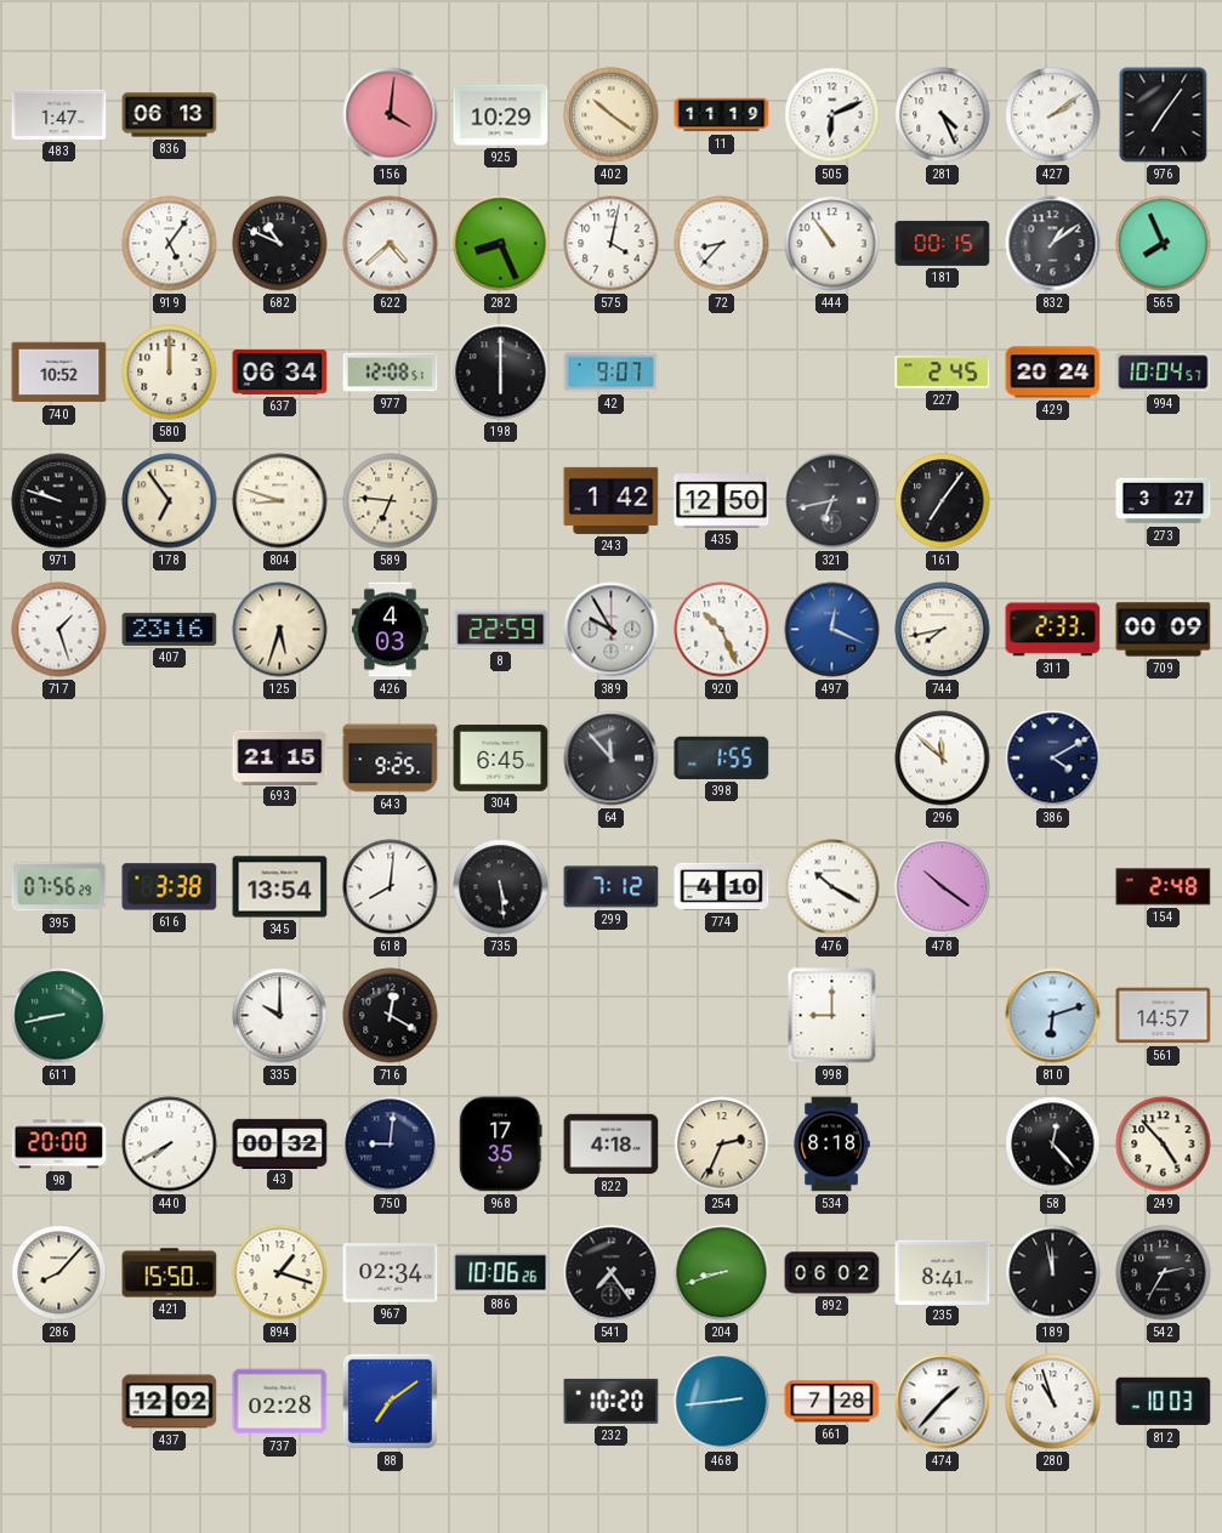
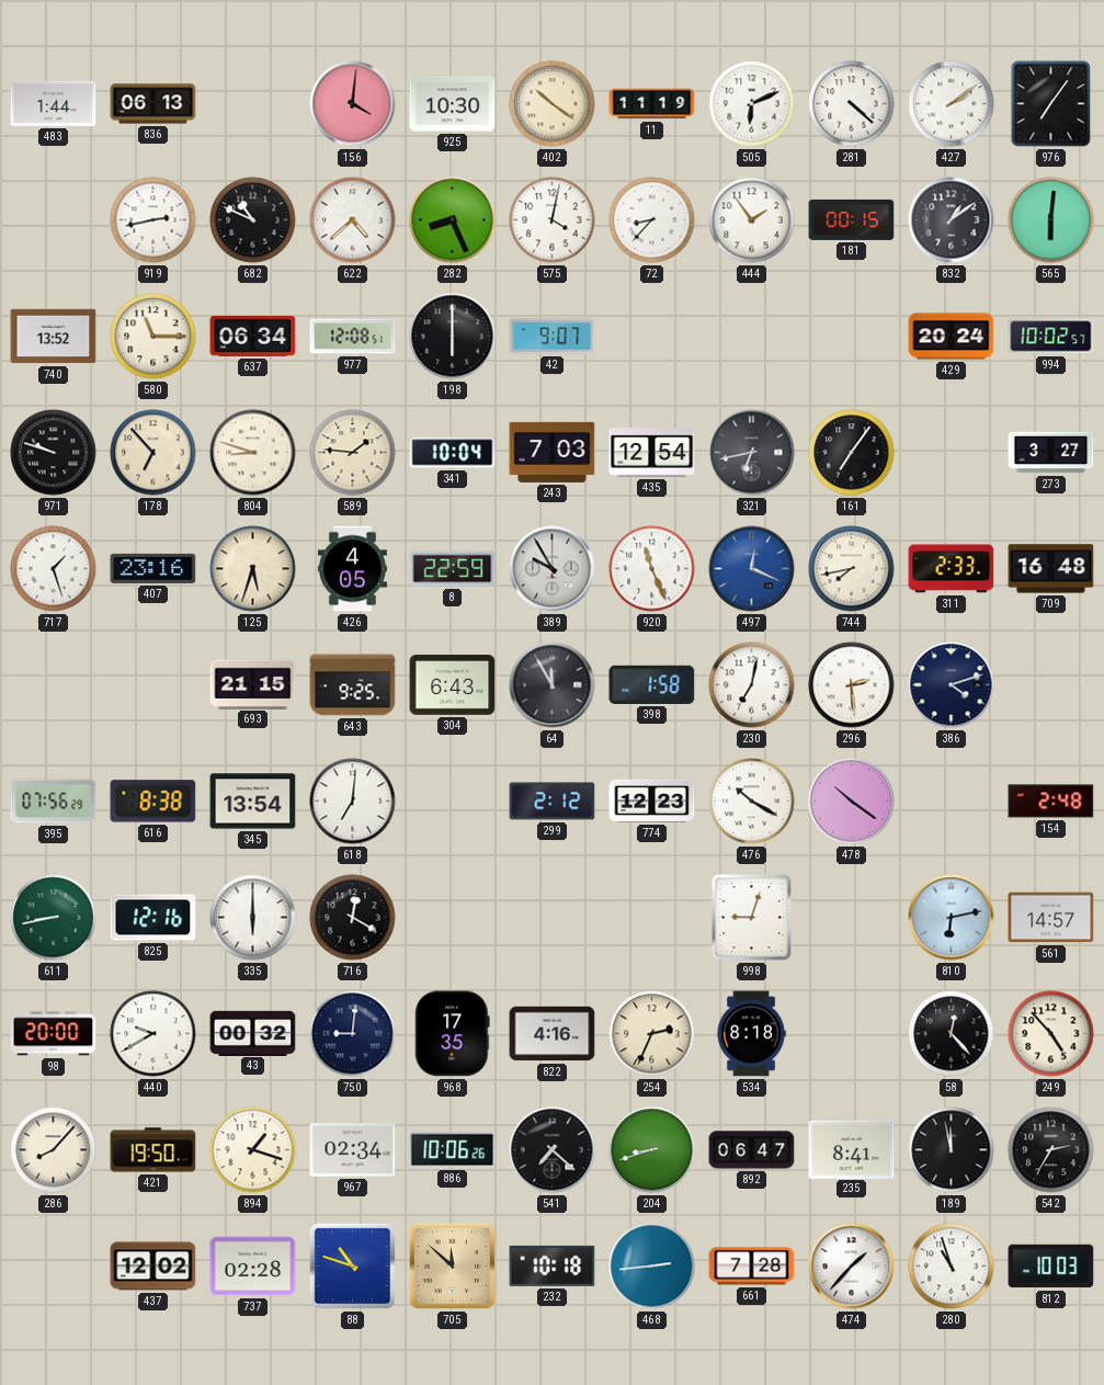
483: 1:47 -> 1:44 (54, 103)
925: 10:29 -> 10:30 (453, 104)
281: 4:26 -> 4:22 (852, 104)
919: 5:06 -> 2:43 (153, 220)
444: 10:54 -> 1:54 (752, 220)
565: 7:56 -> 6:01 (1051, 220)
740: 10:52 -> 13:52 (54, 337)
580: 12:00 -> 11:15 (153, 337)
227: 2:45 -> none (943, 373)
994: 10:04 -> 10:02 (1051, 337)
178: 6:54 -> 6:53 (153, 453)
589: 6:46 -> 1:46 (353, 453)
341: none -> 10:04 (453, 453)
243: 1:42 -> 7:03 (553, 452)
435: 12:50 -> 12:54 (652, 453)
426: 4:03 -> 4:05 (352, 569)
920: 10:26 -> 11:26 (652, 569)
709: 00:09 -> 16:48 (1051, 569)
304: 6:45 -> 6:43 (453, 685)
64: 11:53 -> 11:55 (553, 685)
398: 1:55 -> 1:58 (652, 684)
230: none -> 7:02 (752, 685)
296: 11:52 -> 2:29 (852, 685)
386: 4:10 -> 4:12 (952, 685)
616: 3:38 -> 8:38 (153, 802)
618: 8:01 -> 7:01 (353, 802)
735: 5:29 -> none (501, 887)
299: 7:12 -> 2:12 (553, 802)
774: 4:10 -> 12:23 (652, 801)
825: none -> 12:16 (153, 918)
335: 10:00 -> 6:00 (253, 918)
998: 9:00 -> 9:03 (752, 918)
810: 6:12 -> 6:13 (952, 918)
440: 7:40 -> 9:40 (153, 1034)
822: 4:18 -> 4:16 (553, 1034)
421: 15:50 -> 19:50 (153, 1150)
541: 7:24 -> 7:22 (553, 1150)
892: 06:02 -> 06:47 (752, 1150)
88: 7:09 -> 10:48 (352, 1265)
705: none -> 11:52 (452, 1265)
232: 10:20 -> 10:18 (553, 1265)
